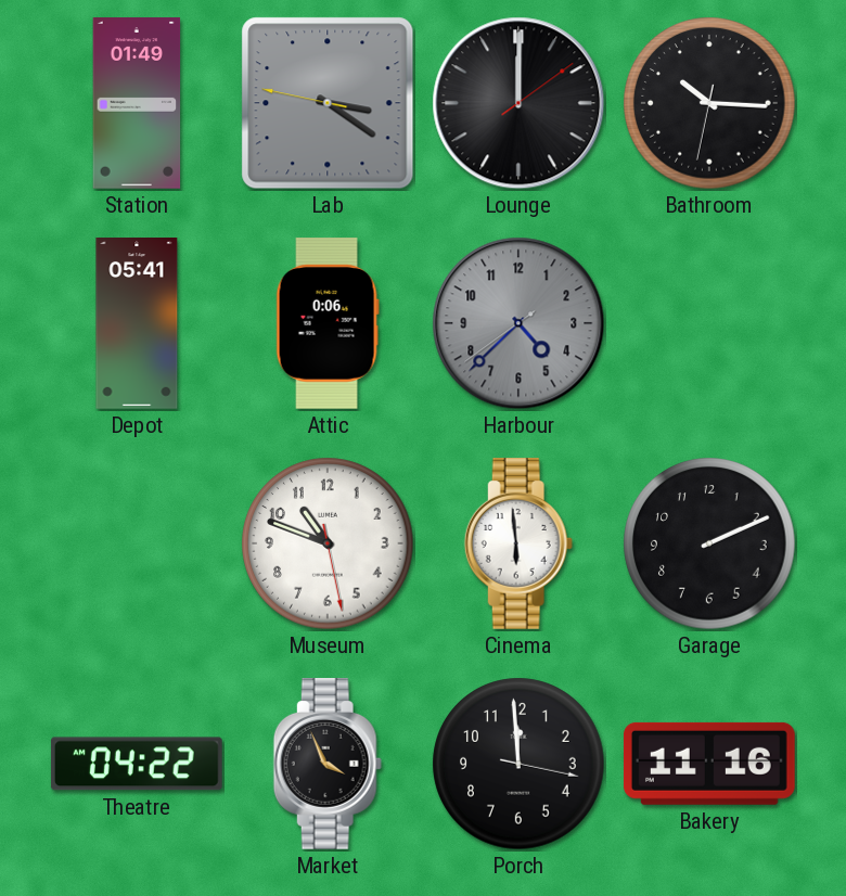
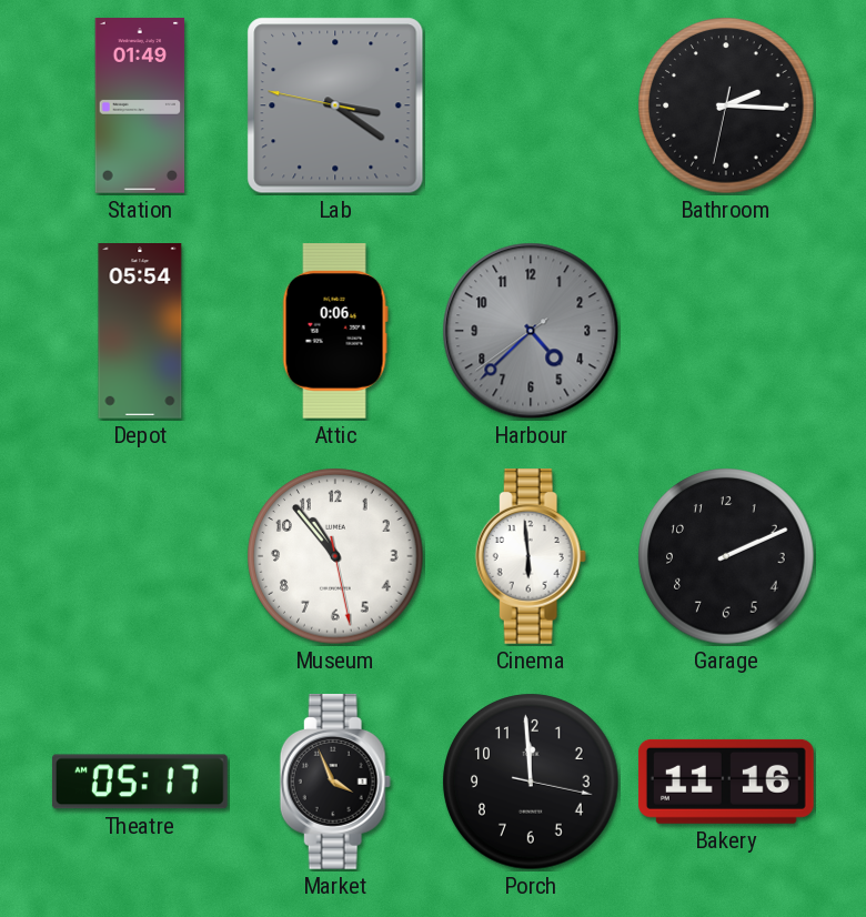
Lounge: 12:00 -> none (518, 103)
Bathroom: 10:15 -> 2:15 (726, 105)
Depot: 05:41 -> 05:54 (140, 331)
Museum: 10:48 -> 10:53 (335, 556)
Theatre: 04:22 -> 05:17 (140, 782)
